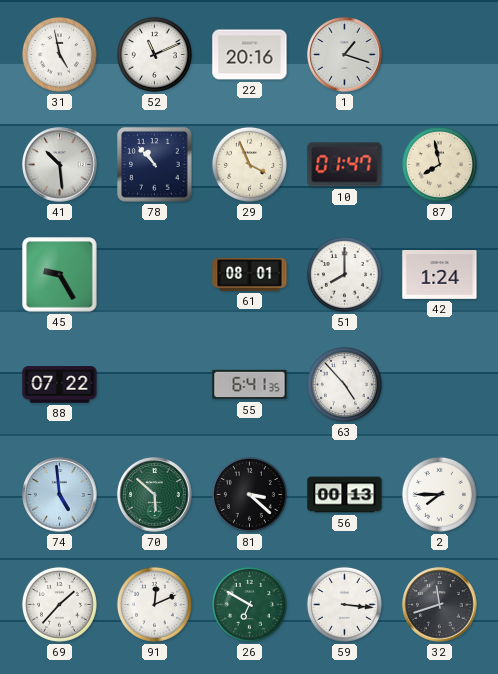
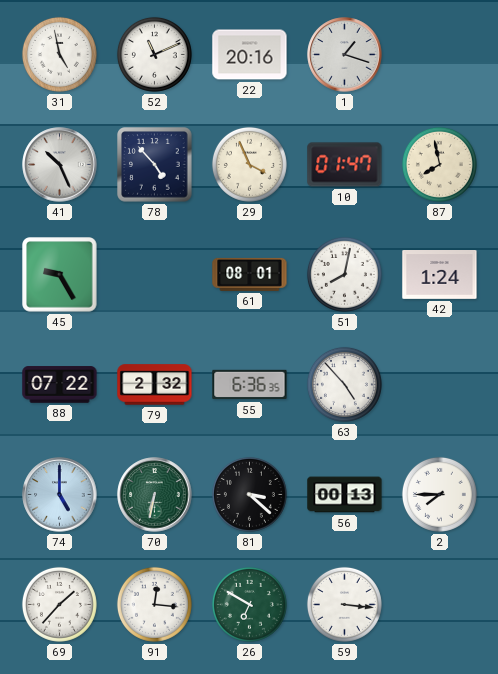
41: 10:29 -> 10:26 (60, 165)
78: 10:53 -> 4:53 (155, 165)
51: 8:00 -> 8:02 (344, 274)
79: none -> 2:32 (155, 385)
55: 6:41 -> 6:36 (250, 385)
74: 4:59 -> 5:00 (60, 495)
70: 5:52 -> 6:32 (155, 495)
91: 12:11 -> 12:16 (154, 604)
32: 11:42 -> none (440, 605)
